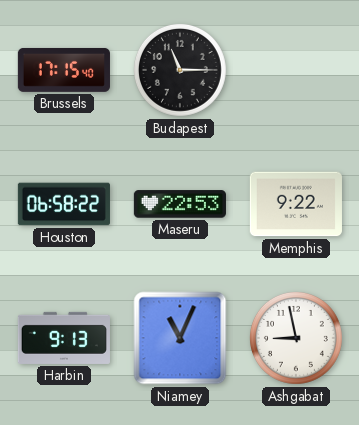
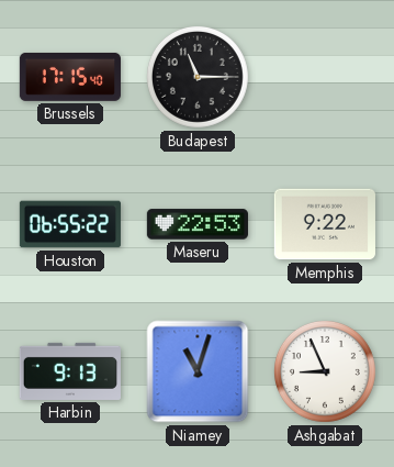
Houston: 06:58 -> 06:55 (70, 224)
Niamey: 11:04 -> 11:03 (198, 371)
Ashgabat: 8:58 -> 8:56 (325, 371)
